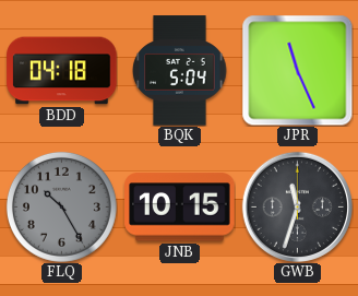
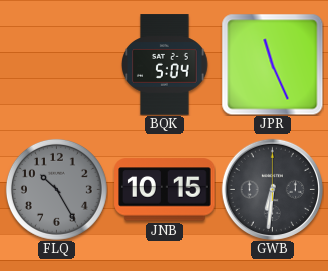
BDD: 04:18 -> none (62, 71)
GWB: 11:33 -> 6:31 (272, 189)
